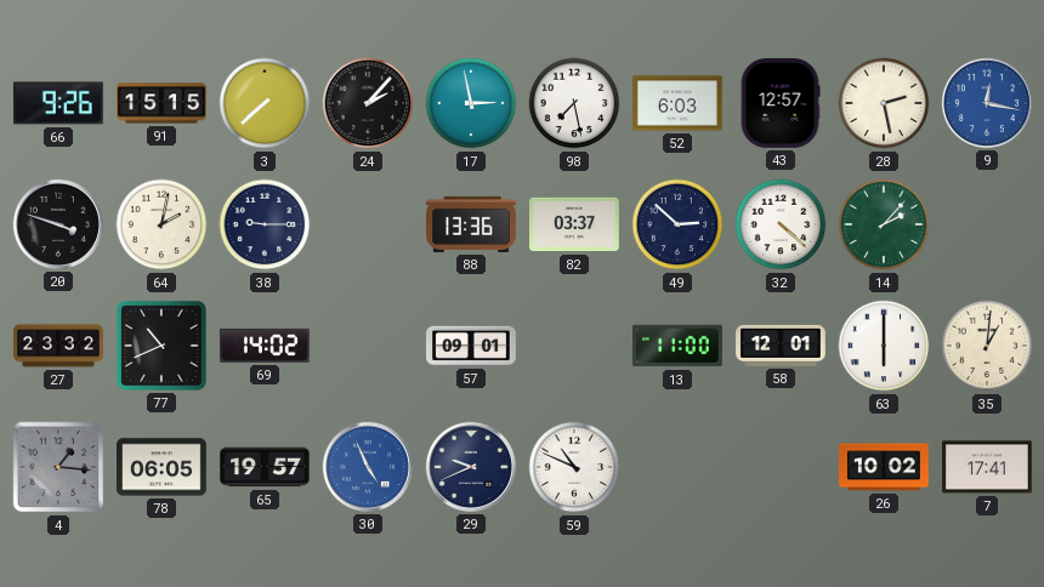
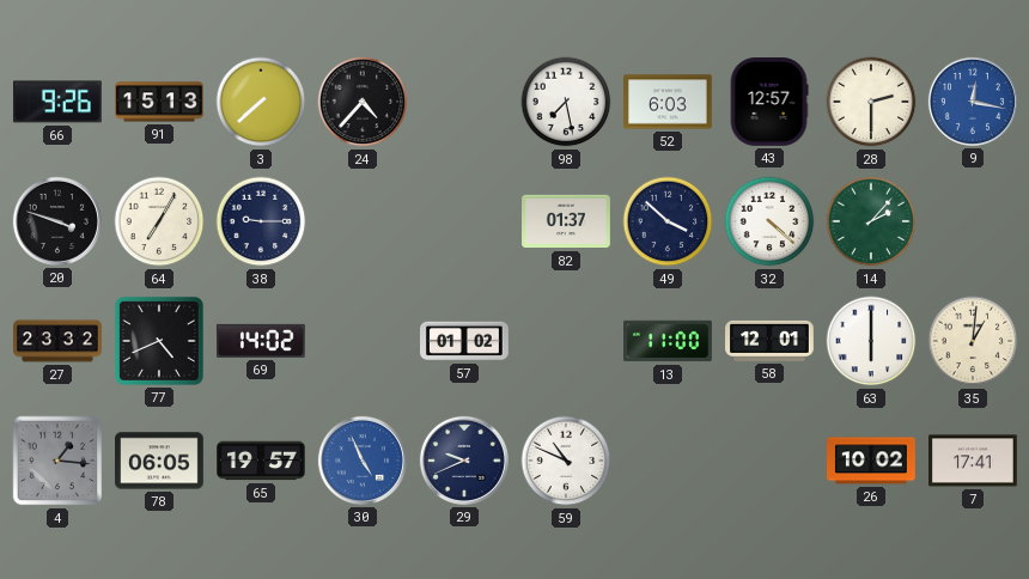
91: 15:15 -> 15:13 (160, 102)
24: 2:07 -> 4:37 (363, 102)
17: 2:58 -> none (471, 103)
28: 2:28 -> 2:30 (871, 102)
64: 2:02 -> 7:05 (159, 221)
88: 13:36 -> none (472, 224)
82: 03:37 -> 01:37 (567, 221)
49: 2:52 -> 3:52 (668, 221)
77: 10:41 -> 4:41 (159, 341)
57: 09:01 -> 01:02 (465, 341)
